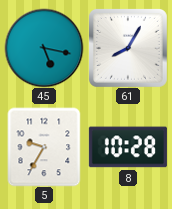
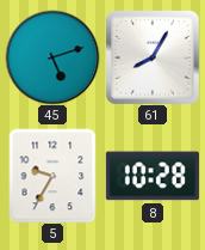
45: 5:17 -> 5:12 (52, 57)
